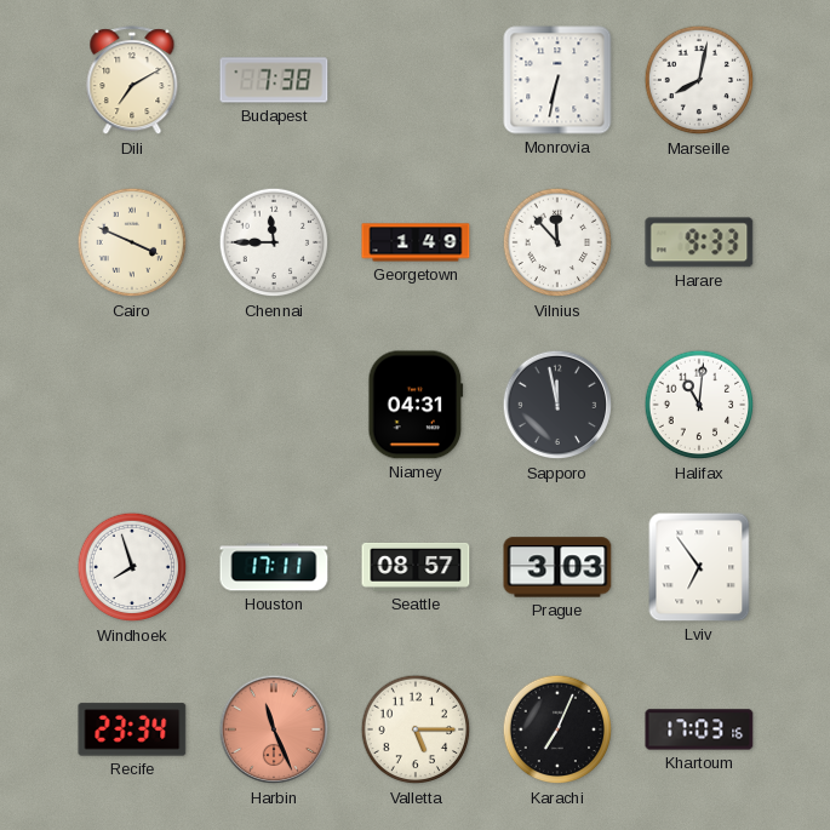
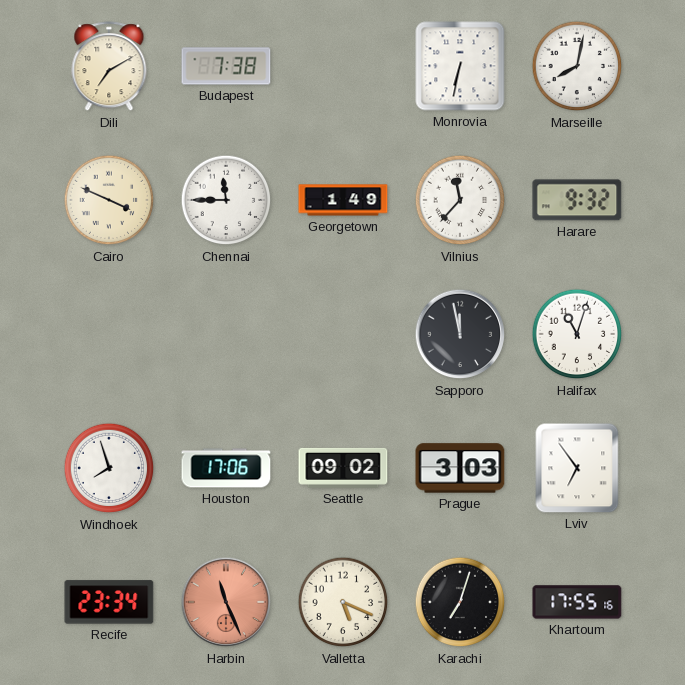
Vilnius: 11:53 -> 11:37 (460, 200)
Harare: 9:33 -> 9:32 (577, 200)
Niamey: 04:31 -> none (416, 405)
Halifax: 11:01 -> 11:03 (577, 334)
Houston: 17:11 -> 17:06 (226, 468)
Seattle: 08:57 -> 09:02 (343, 468)
Valletta: 5:15 -> 5:19 (343, 602)
Karachi: 7:04 -> 7:03 (460, 602)
Khartoum: 17:03 -> 17:55 (577, 602)
